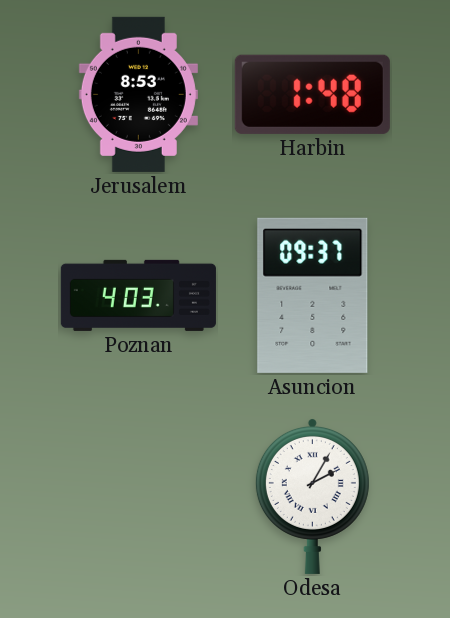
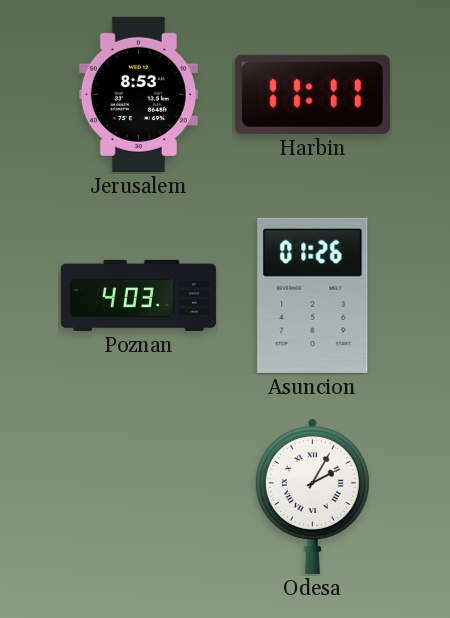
Harbin: 1:48 -> 11:11 (312, 94)
Asuncion: 09:37 -> 01:26 (313, 295)
